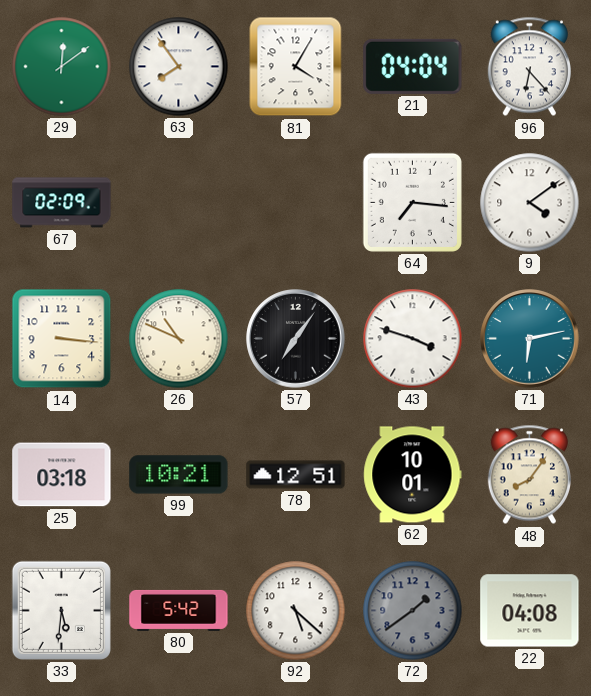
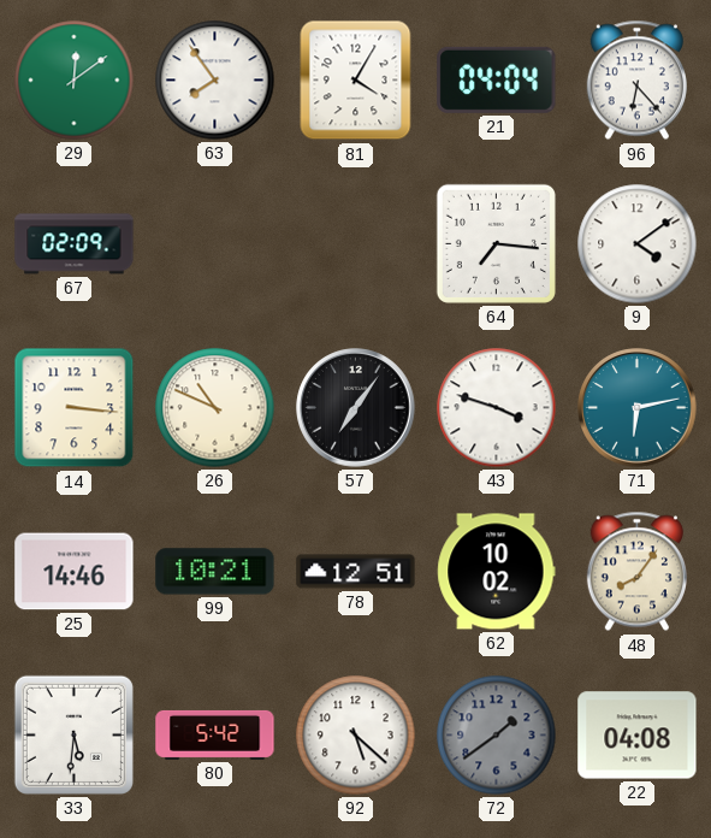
25: 03:18 -> 14:46 (75, 572)
62: 10:01 -> 10:02 (497, 572)
